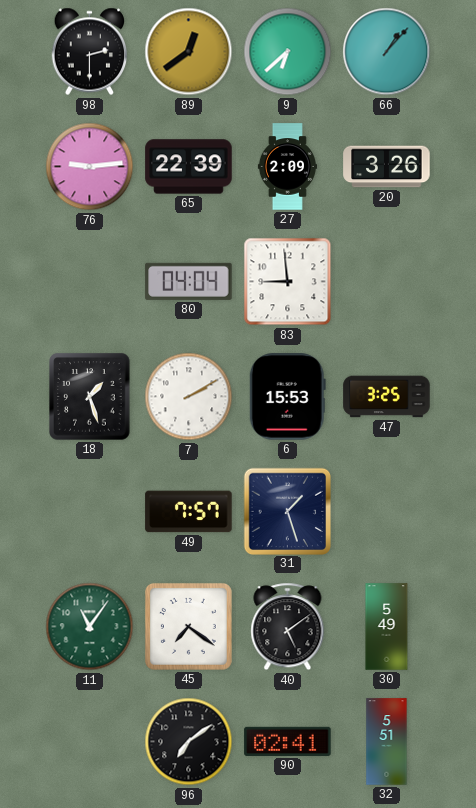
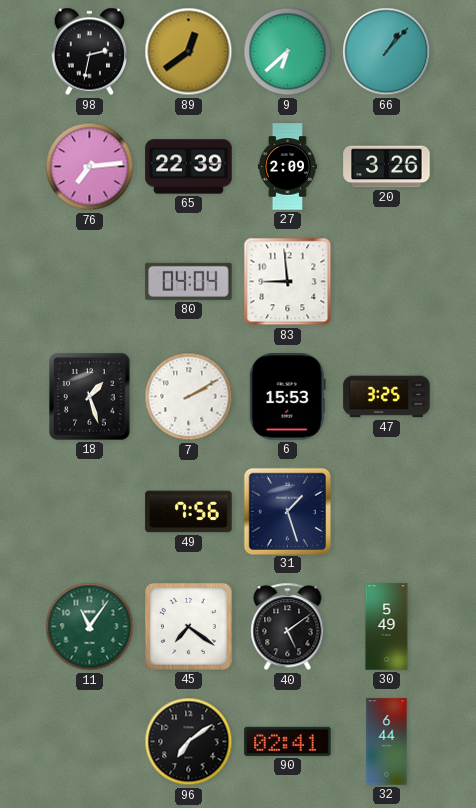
98: 2:30 -> 2:32 (90, 52)
76: 9:14 -> 7:14 (90, 167)
49: 7:57 -> 7:56 (189, 512)
32: 5:51 -> 6:44 (387, 742)
